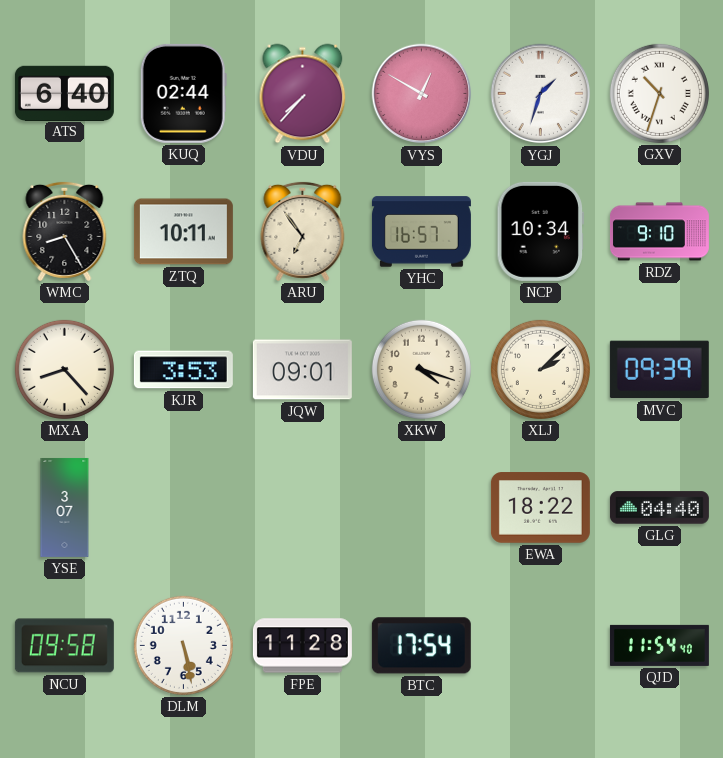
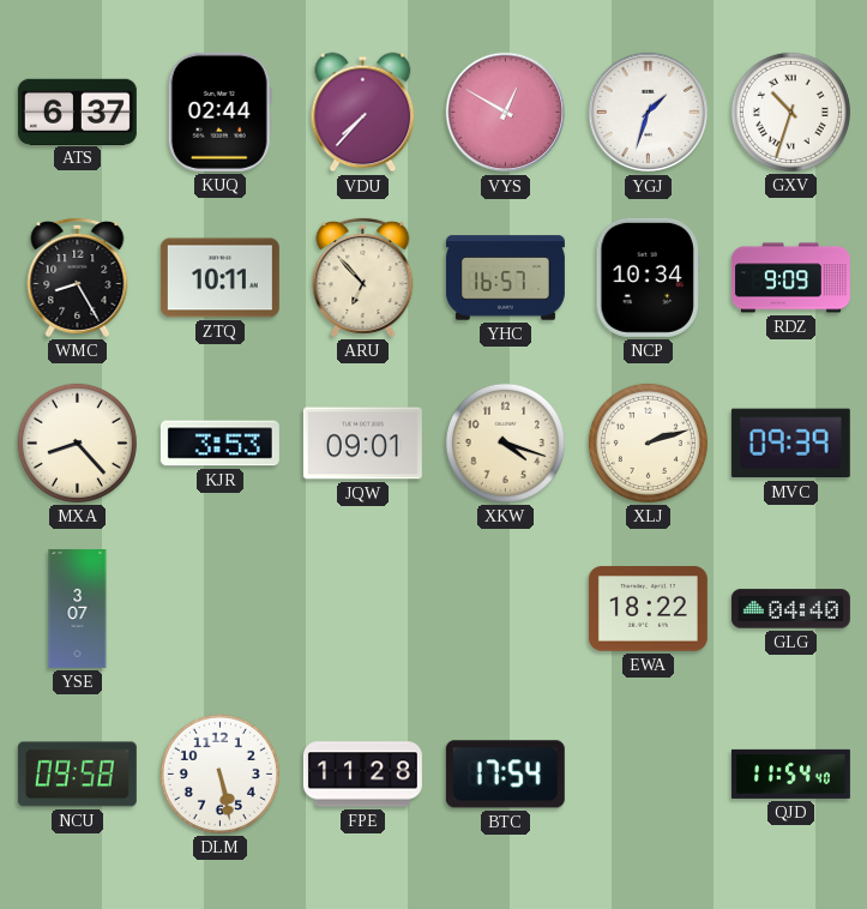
ATS: 6:40 -> 6:37 (77, 112)
ARU: 6:54 -> 6:53 (363, 277)
RDZ: 9:10 -> 9:09 (790, 278)
XLJ: 2:08 -> 2:12 (648, 443)
